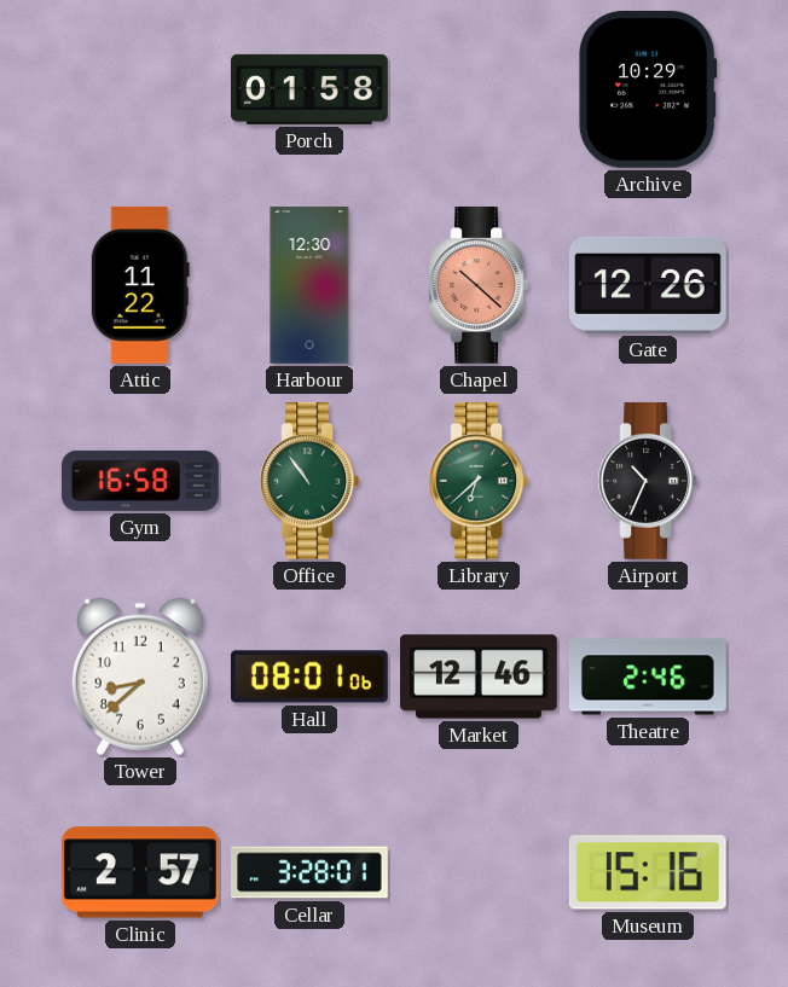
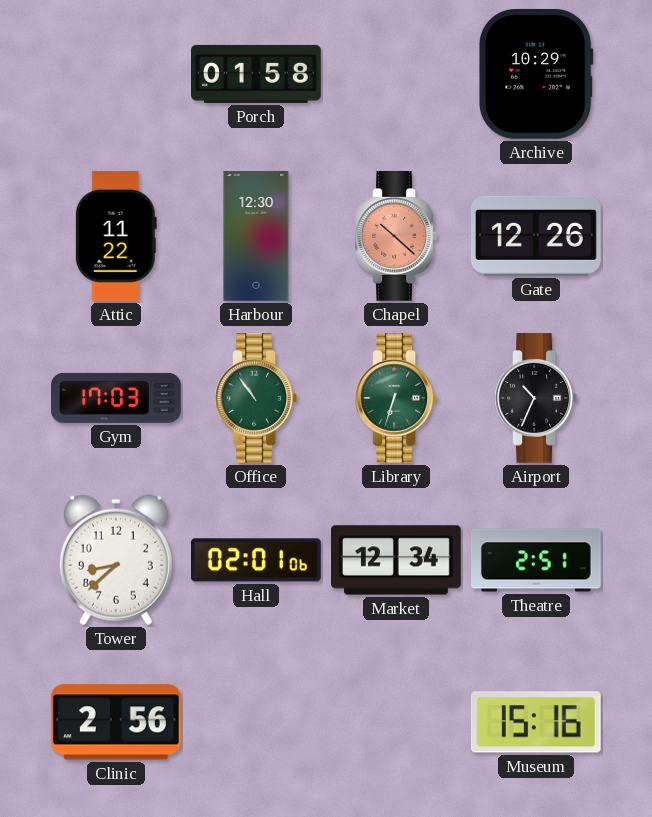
Gym: 16:58 -> 17:03 (117, 398)
Library: 6:38 -> 6:33 (396, 398)
Hall: 08:01 -> 02:01 (256, 560)
Market: 12:46 -> 12:34 (397, 560)
Theatre: 2:46 -> 2:51 (537, 560)
Clinic: 2:57 -> 2:56 (116, 722)
Cellar: 3:28 -> none (311, 872)
